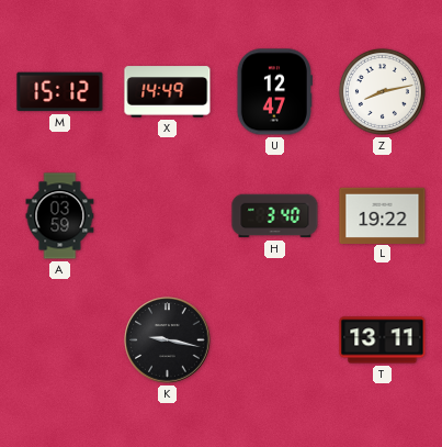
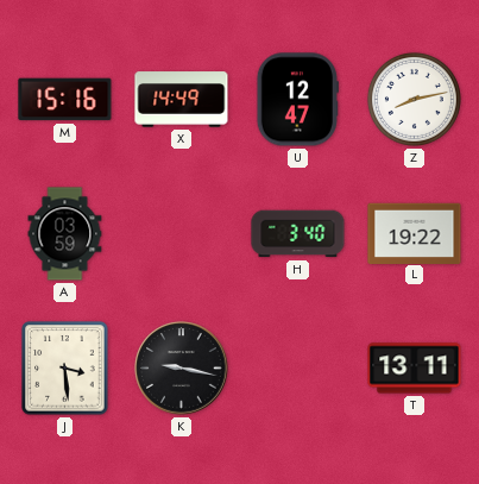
M: 15:12 -> 15:16 (65, 100)
J: none -> 3:29 (65, 369)
